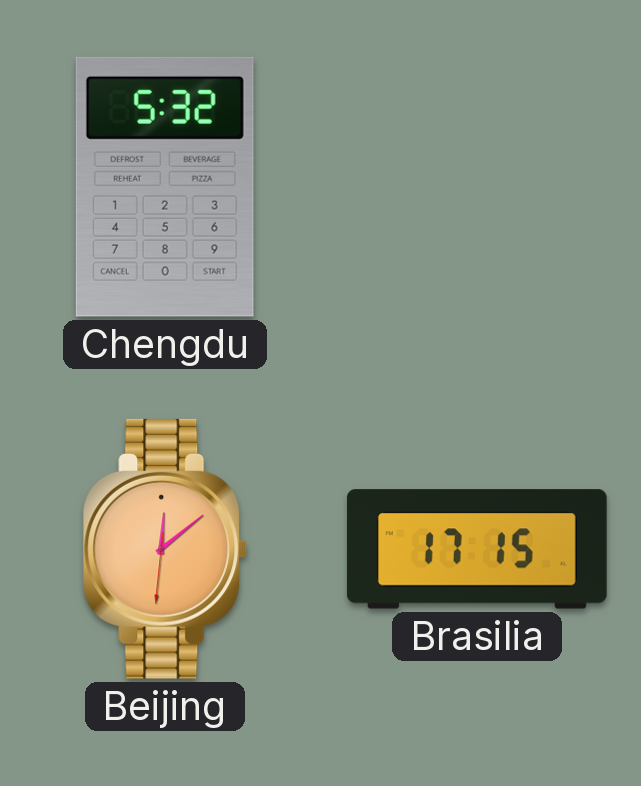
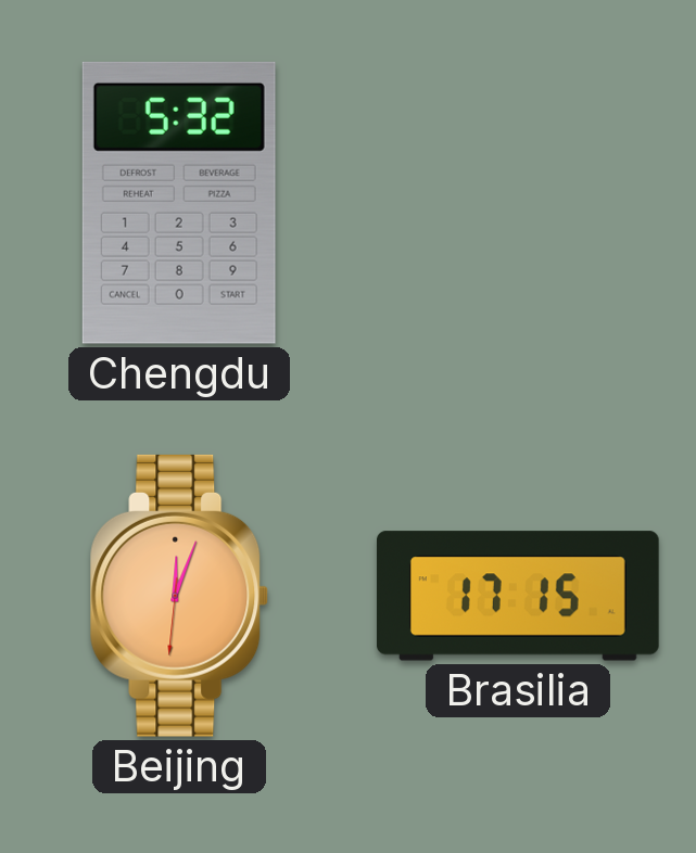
Beijing: 12:08 -> 12:03 (179, 596)
